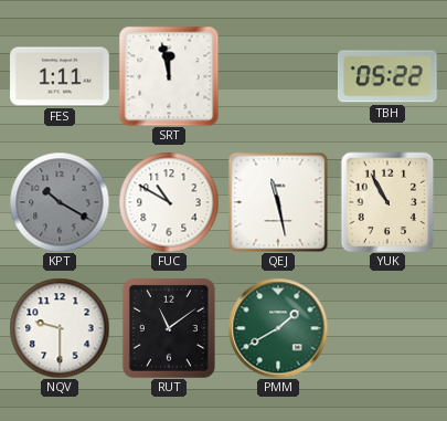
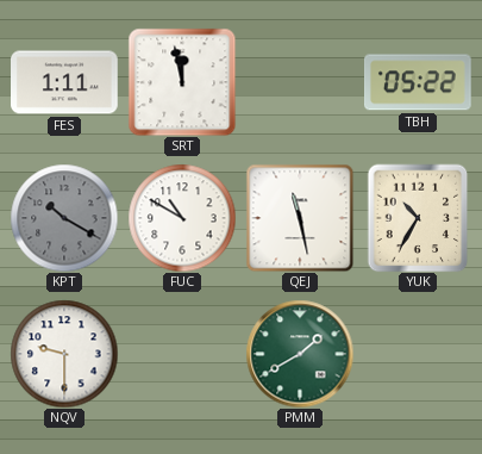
YUK: 10:55 -> 10:35 (418, 218)
RUT: 11:09 -> none (169, 328)
